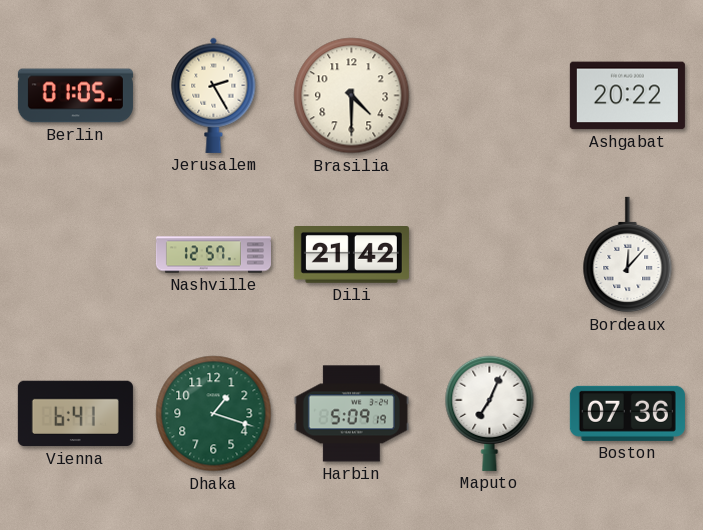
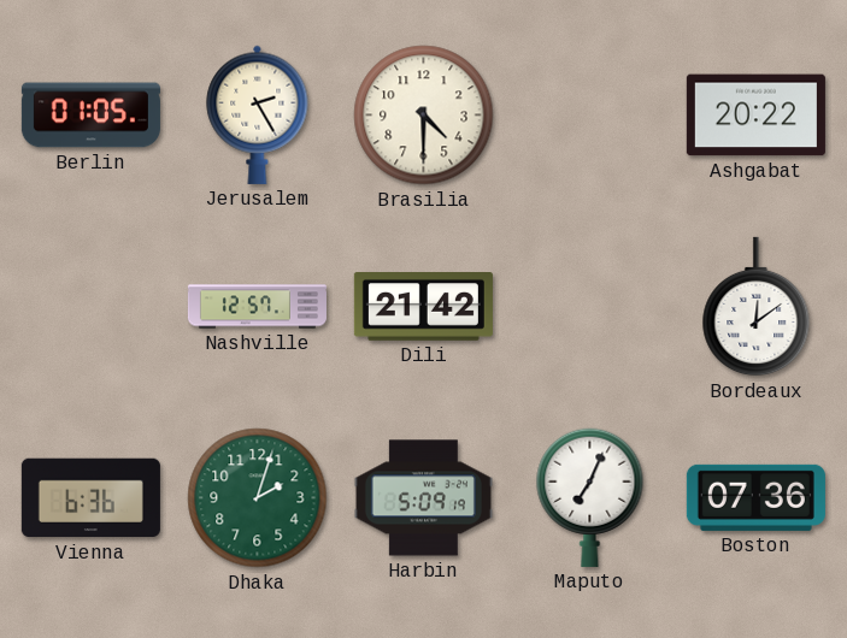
Bordeaux: 12:07 -> 12:09 (757, 307)
Vienna: 6:41 -> 6:36 (90, 498)
Dhaka: 1:18 -> 2:03 (258, 498)
